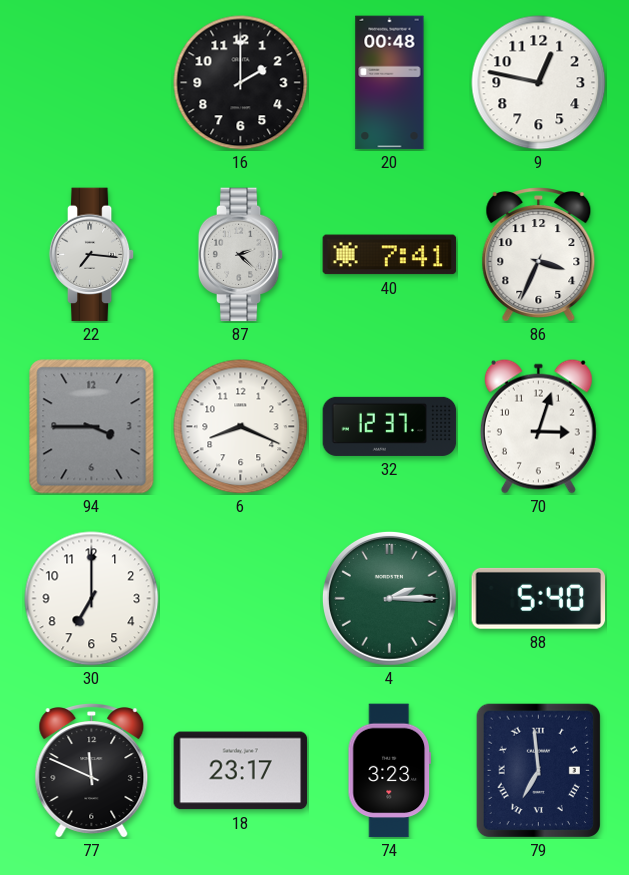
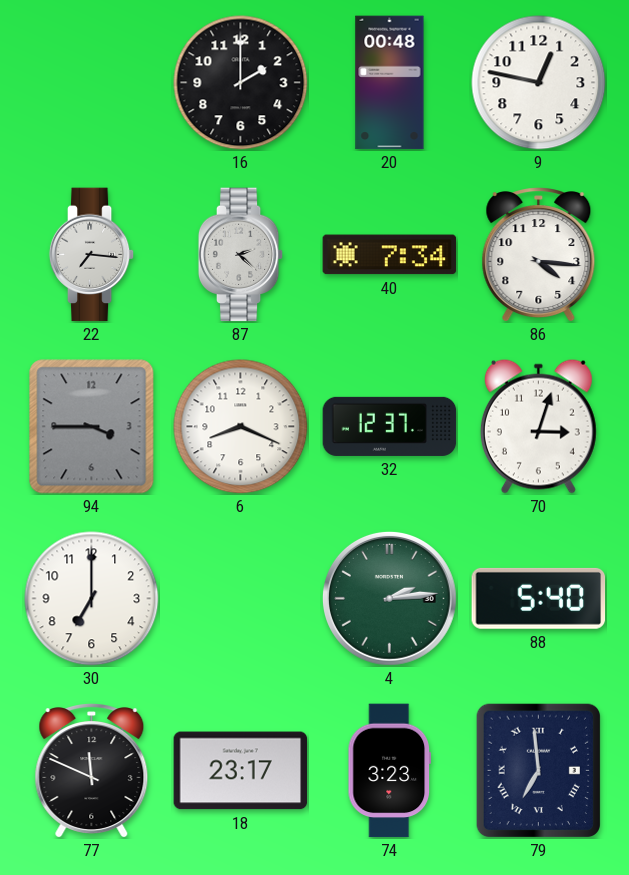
40: 7:41 -> 7:34 (390, 255)
86: 3:34 -> 4:16 (539, 254)
4: 2:15 -> 2:14 (389, 598)
